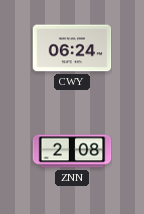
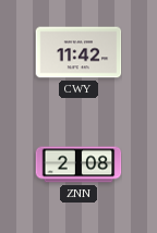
CWY: 06:24 -> 11:42 (78, 52)
